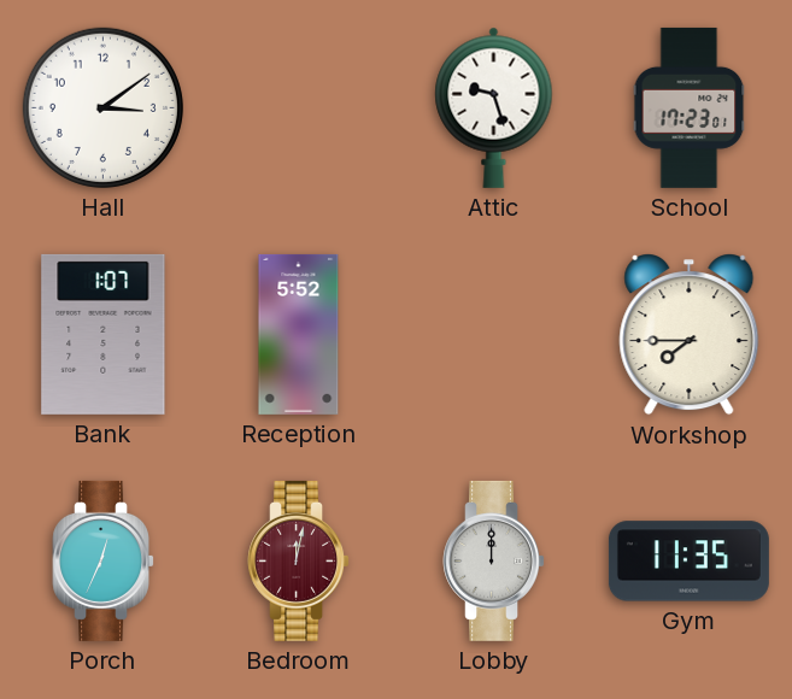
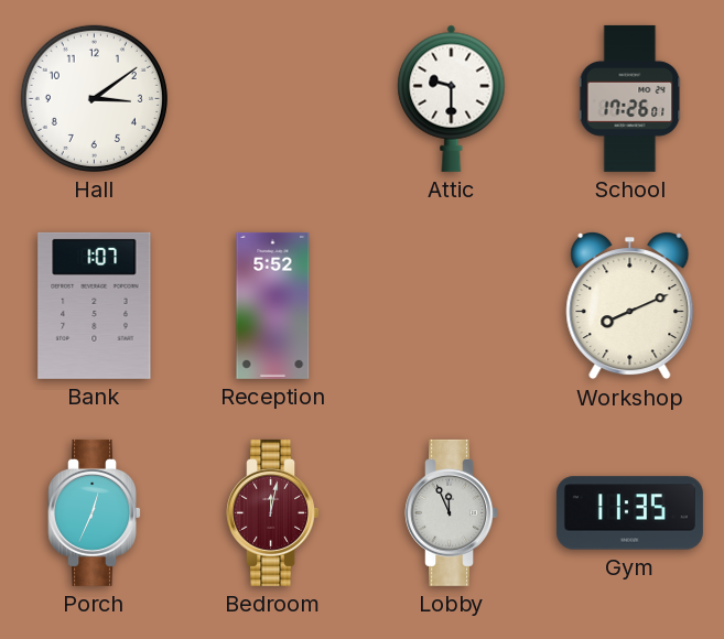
Attic: 9:27 -> 9:30 (452, 98)
School: 17:23 -> 17:26 (630, 98)
Workshop: 7:45 -> 8:11 (630, 306)
Lobby: 12:00 -> 11:56 (452, 512)
